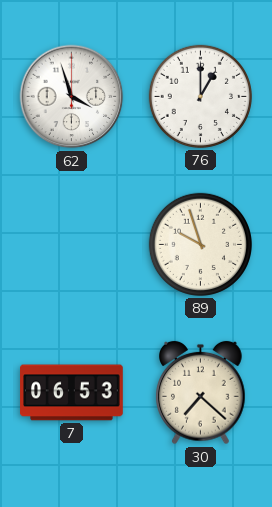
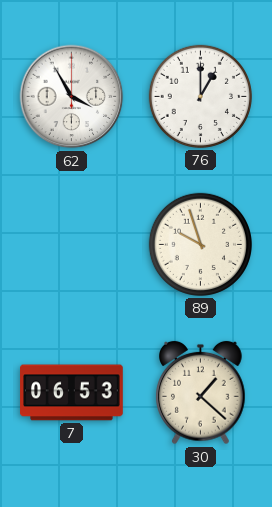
62: 3:57 -> 3:55 (72, 97)
30: 7:22 -> 1:22 (201, 393)
